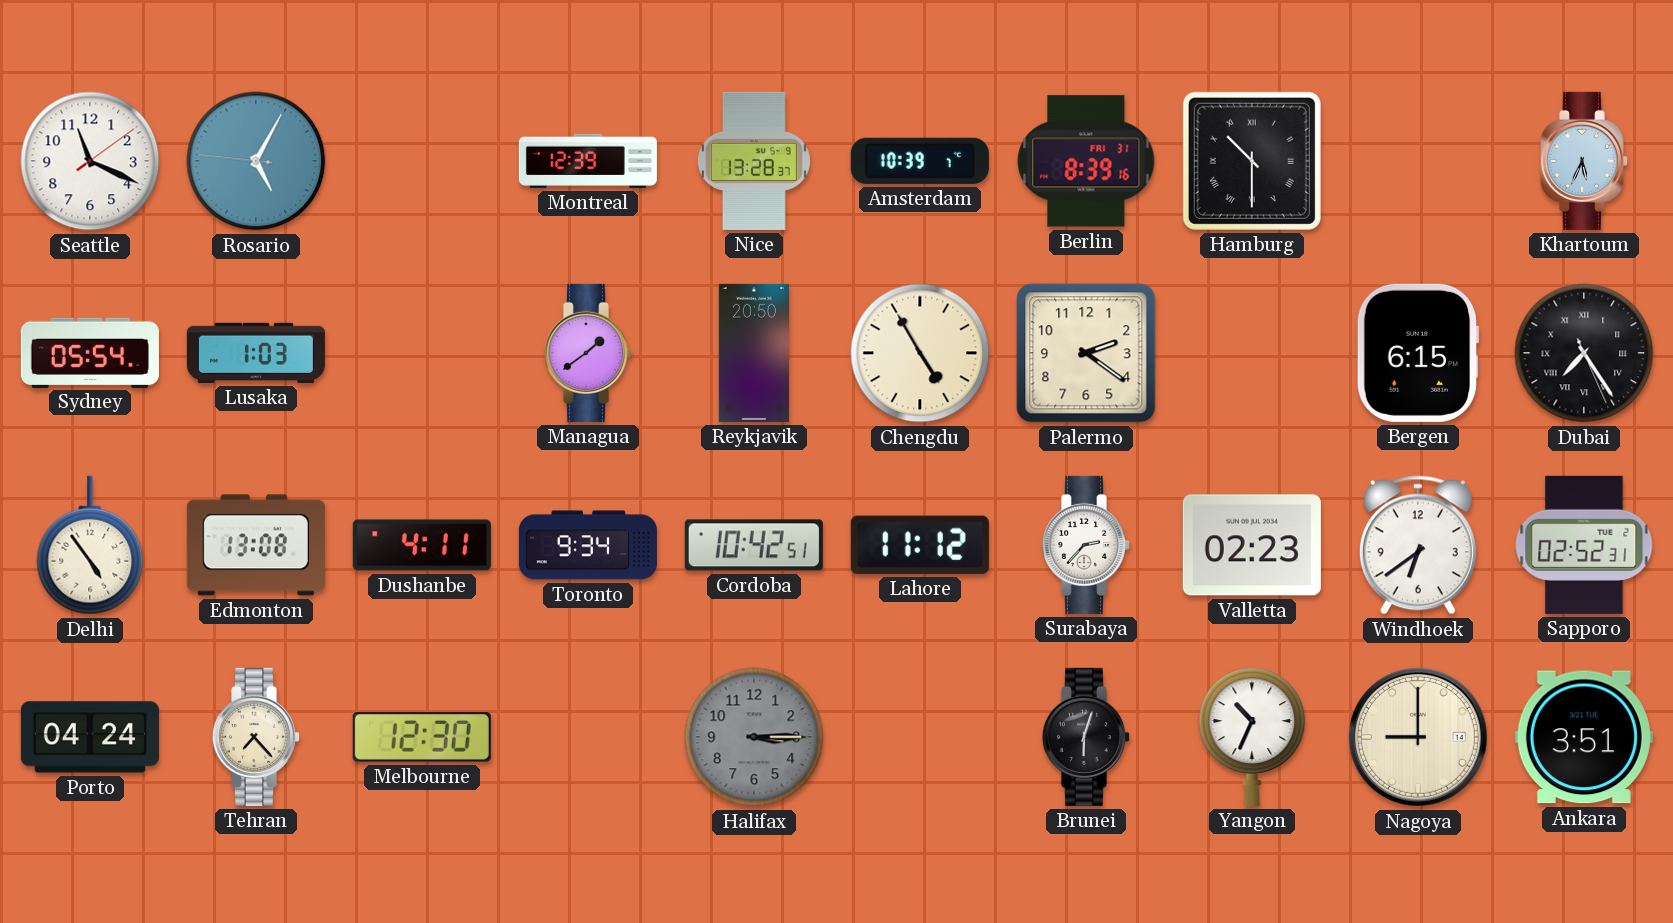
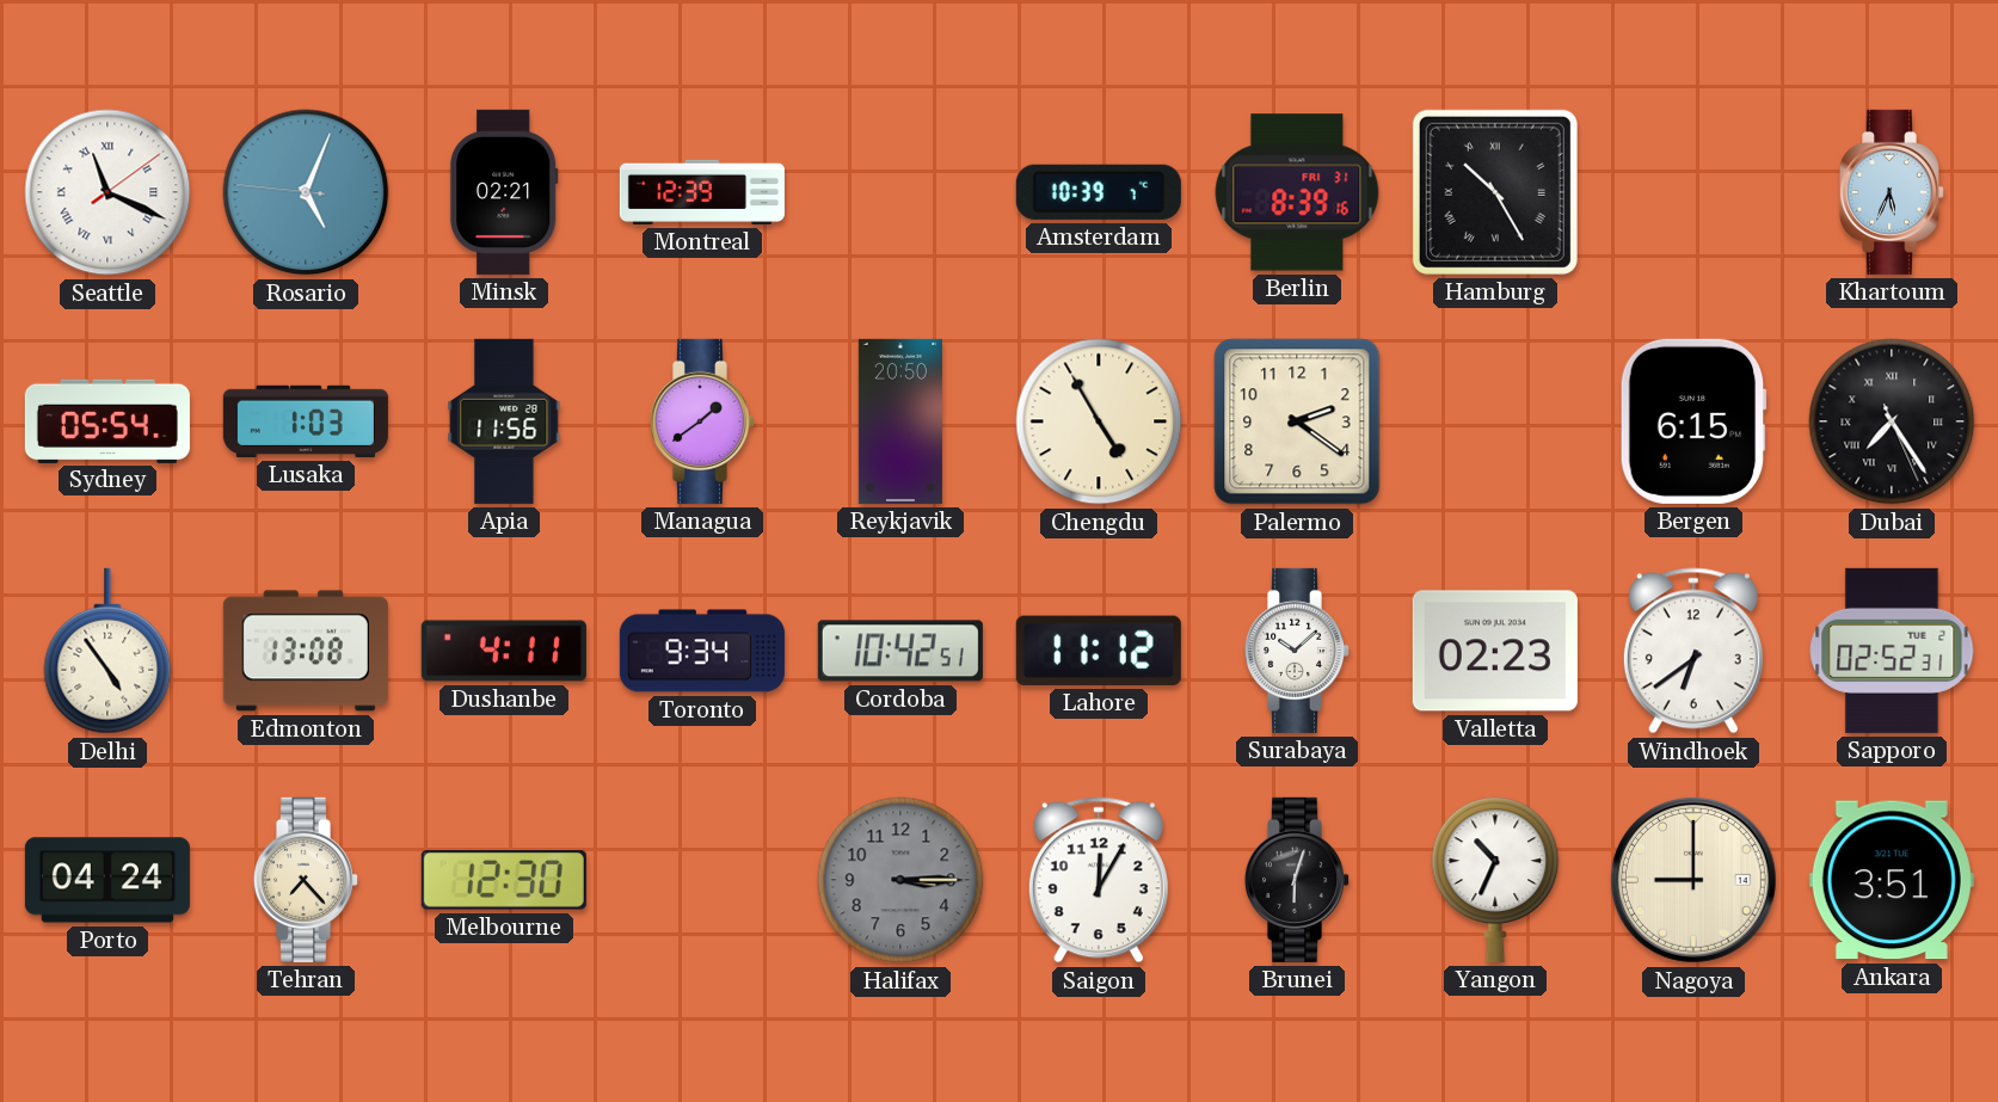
Seattle numerals: Arabic -> Roman (107, 192)
Rosario: 5:04 -> 5:03 (306, 192)
Minsk: none -> 02:21 (504, 192)
Nice: 13:28 -> none (754, 161)
Hamburg: 10:30 -> 10:25 (1495, 192)
Apia: none -> 11:56 (504, 421)
Surabaya: 2:37 -> 10:08 (1296, 651)
Saigon: none -> 12:05 (1099, 880)
